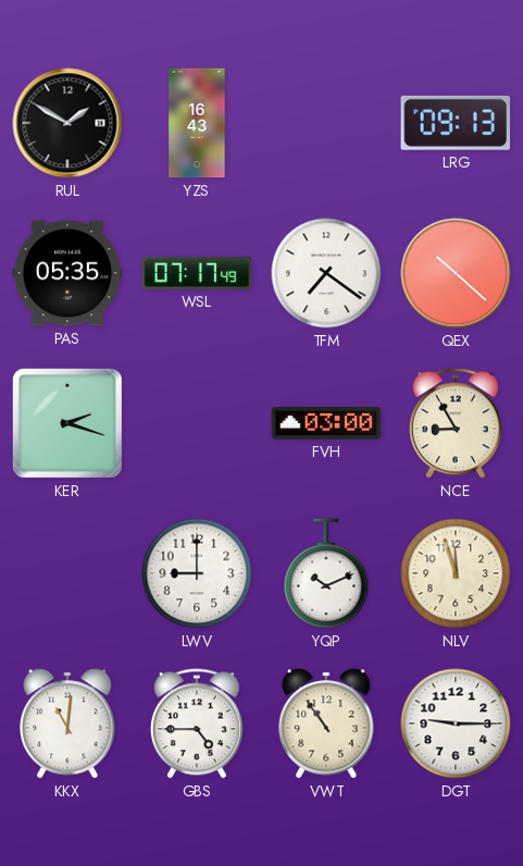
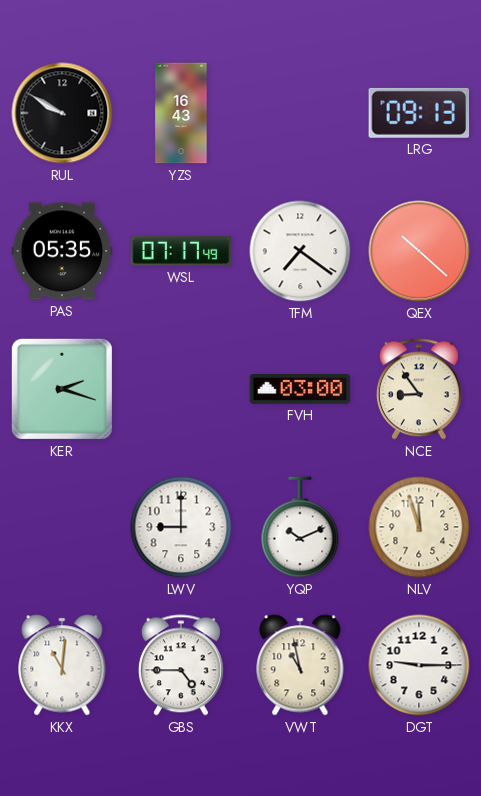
RUL: 1:50 -> 9:50 (62, 113)
NCE: 8:55 -> 8:54 (419, 389)
VWT: 10:54 -> 10:58 (300, 665)
